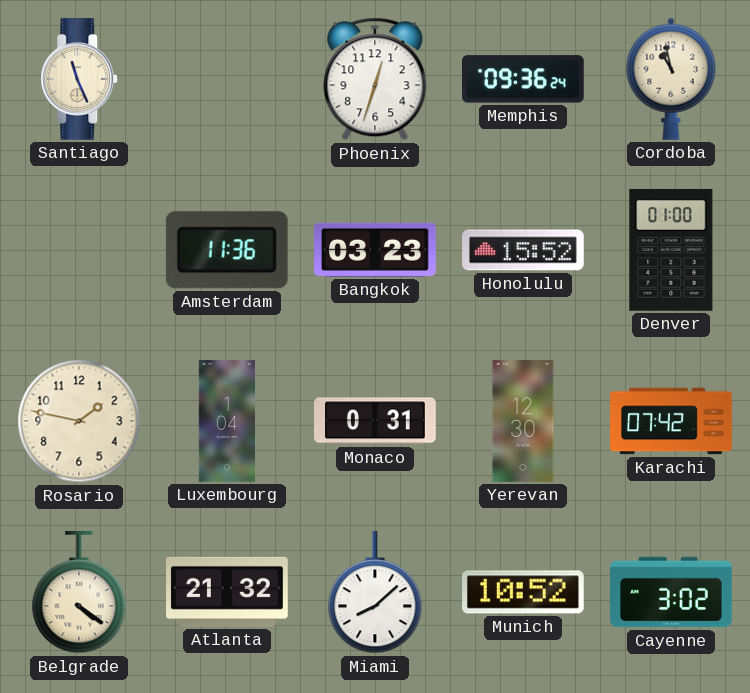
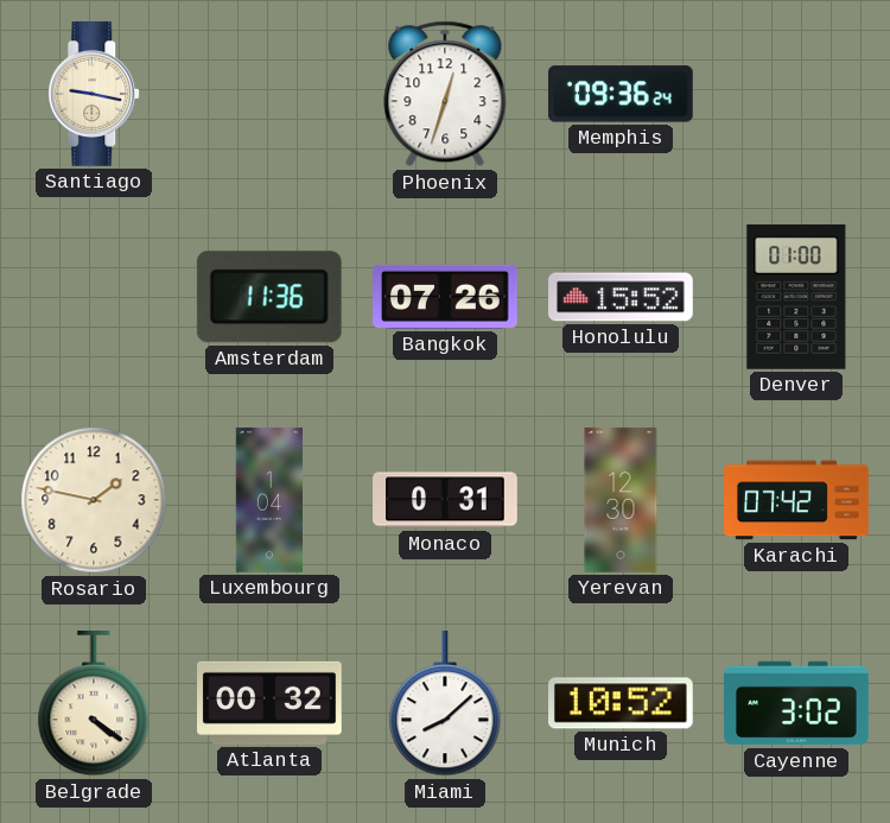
Santiago: 11:26 -> 9:17 (95, 95)
Cordoba: 10:58 -> none (671, 79)
Bangkok: 03:23 -> 07:26 (446, 297)
Atlanta: 21:32 -> 00:32 (271, 703)
